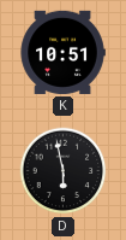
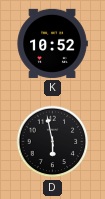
K: 10:51 -> 10:52 (52, 43)
